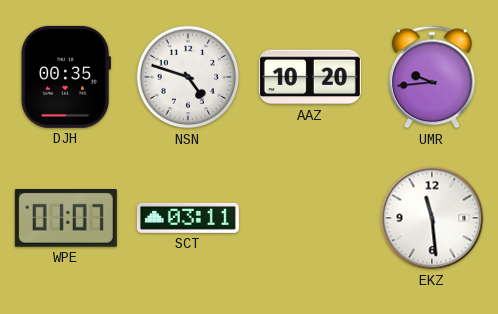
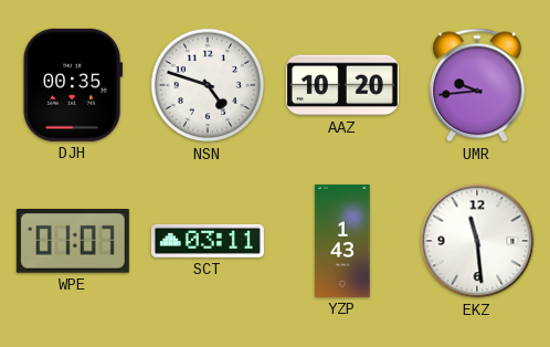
YZP: none -> 1:43 (342, 241)
